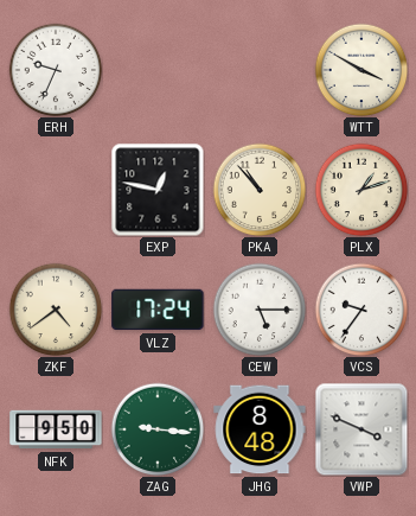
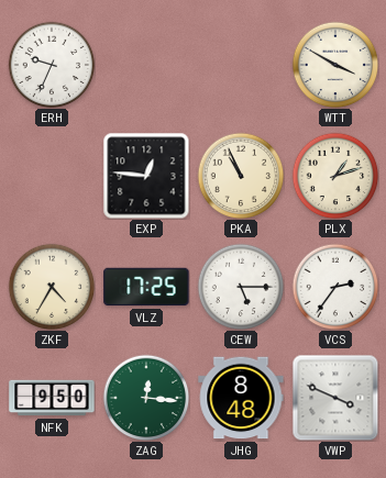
EXP: 12:47 -> 12:46 (146, 176)
PKA: 10:53 -> 10:56 (241, 176)
ZKF: 4:39 -> 4:35 (52, 287)
VLZ: 17:24 -> 17:25 (146, 287)
VCS: 9:36 -> 2:36 (335, 287)
ZAG: 9:16 -> 12:16 (146, 398)
